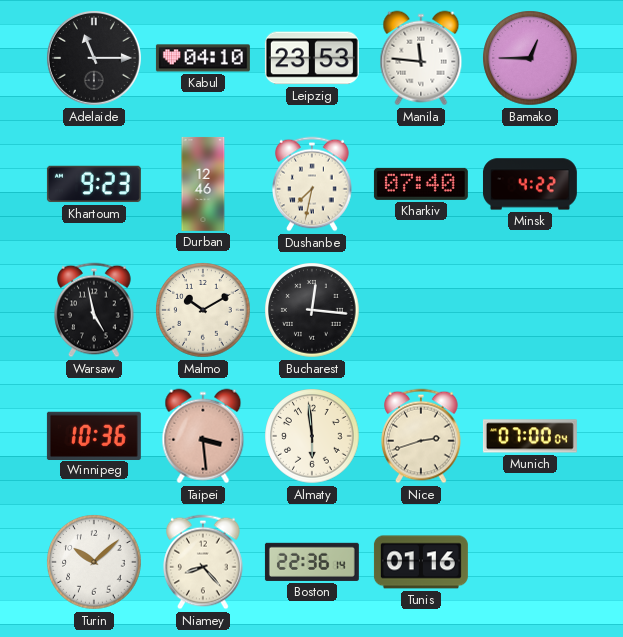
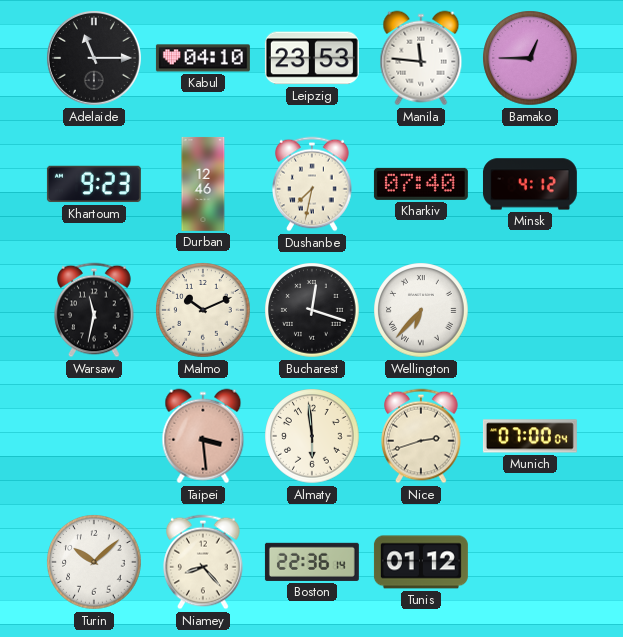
Minsk: 4:22 -> 4:12 (530, 184)
Warsaw: 4:58 -> 11:32 (94, 310)
Malmo: 10:10 -> 10:11 (203, 310)
Bucharest: 12:16 -> 12:18 (312, 310)
Wellington: none -> 6:37 (421, 310)
Winnipeg: 10:36 -> none (94, 435)
Tunis: 01:16 -> 01:12 (421, 562)
